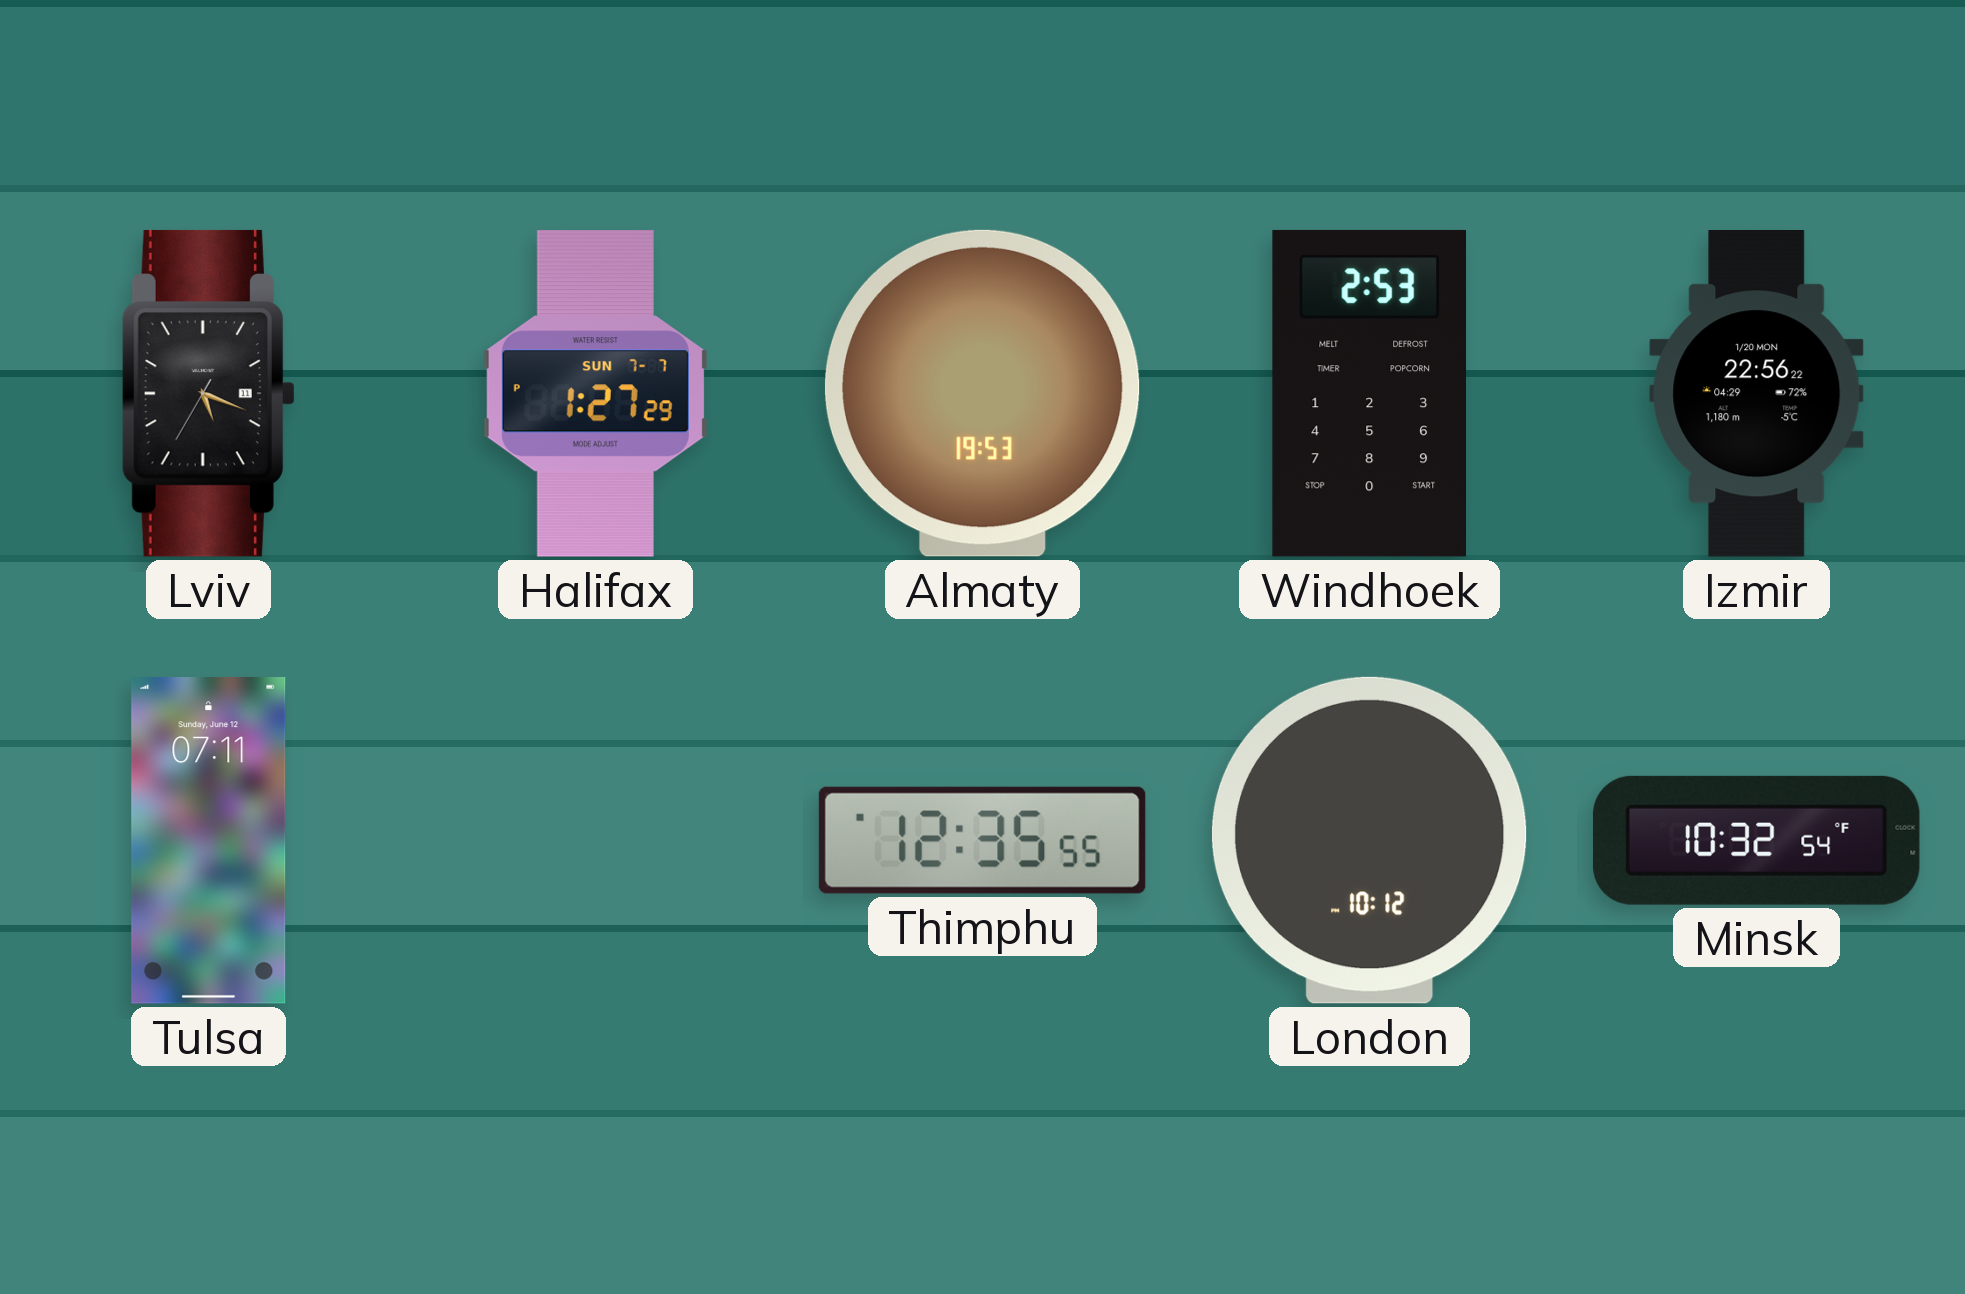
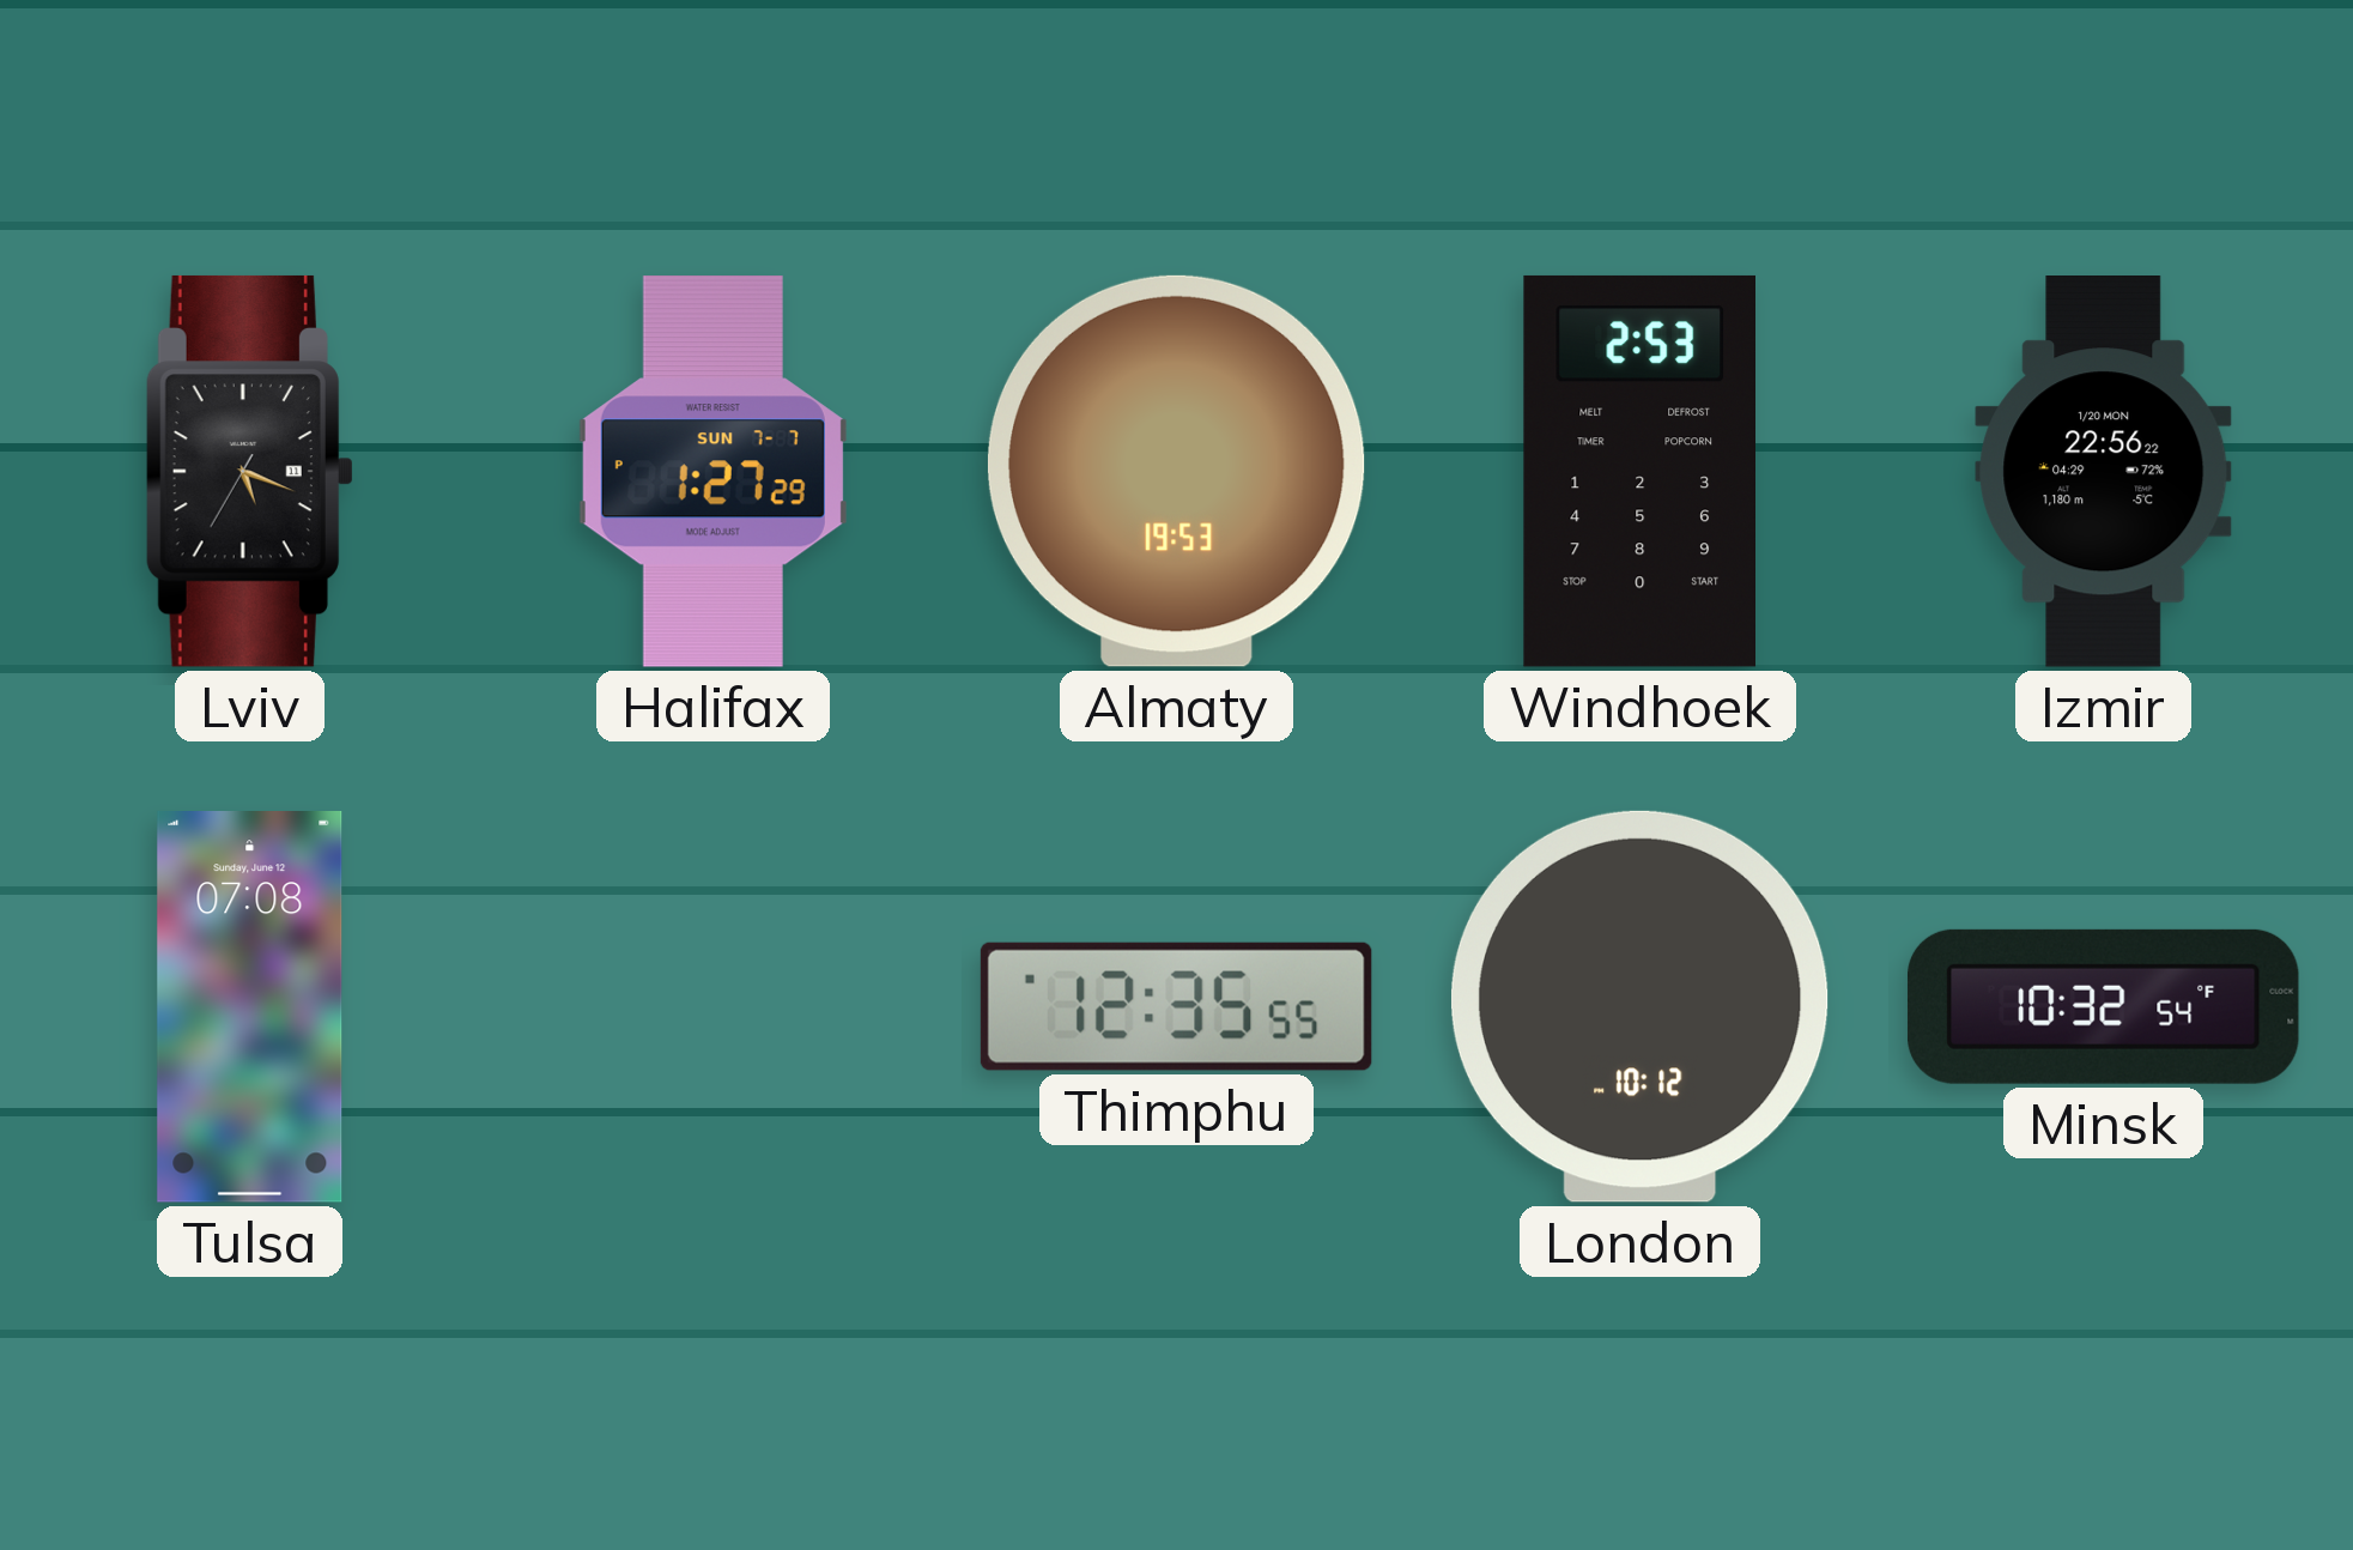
Tulsa: 07:11 -> 07:08 (250, 1007)
